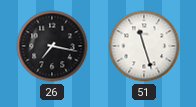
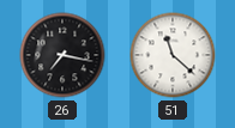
51: 11:27 -> 11:22 (173, 55)
